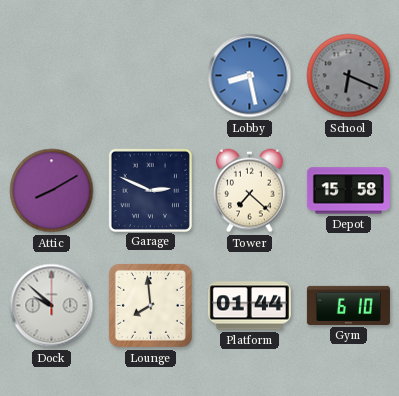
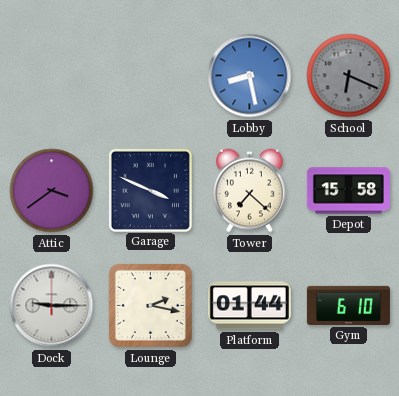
Attic: 8:10 -> 3:39 (52, 191)
Garage: 2:49 -> 3:49 (150, 190)
Dock: 9:52 -> 9:15 (52, 306)
Lounge: 7:59 -> 2:17 (150, 305)
